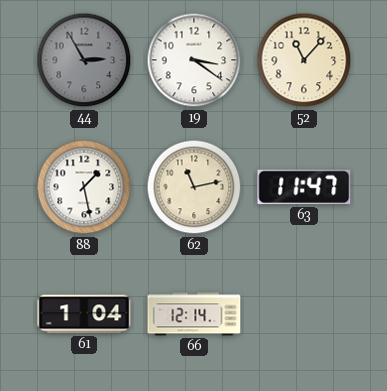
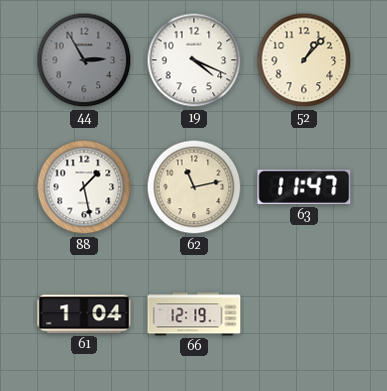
19: 3:21 -> 4:19 (194, 60)
52: 11:07 -> 1:07 (304, 60)
66: 12:14 -> 12:19 (194, 314)
